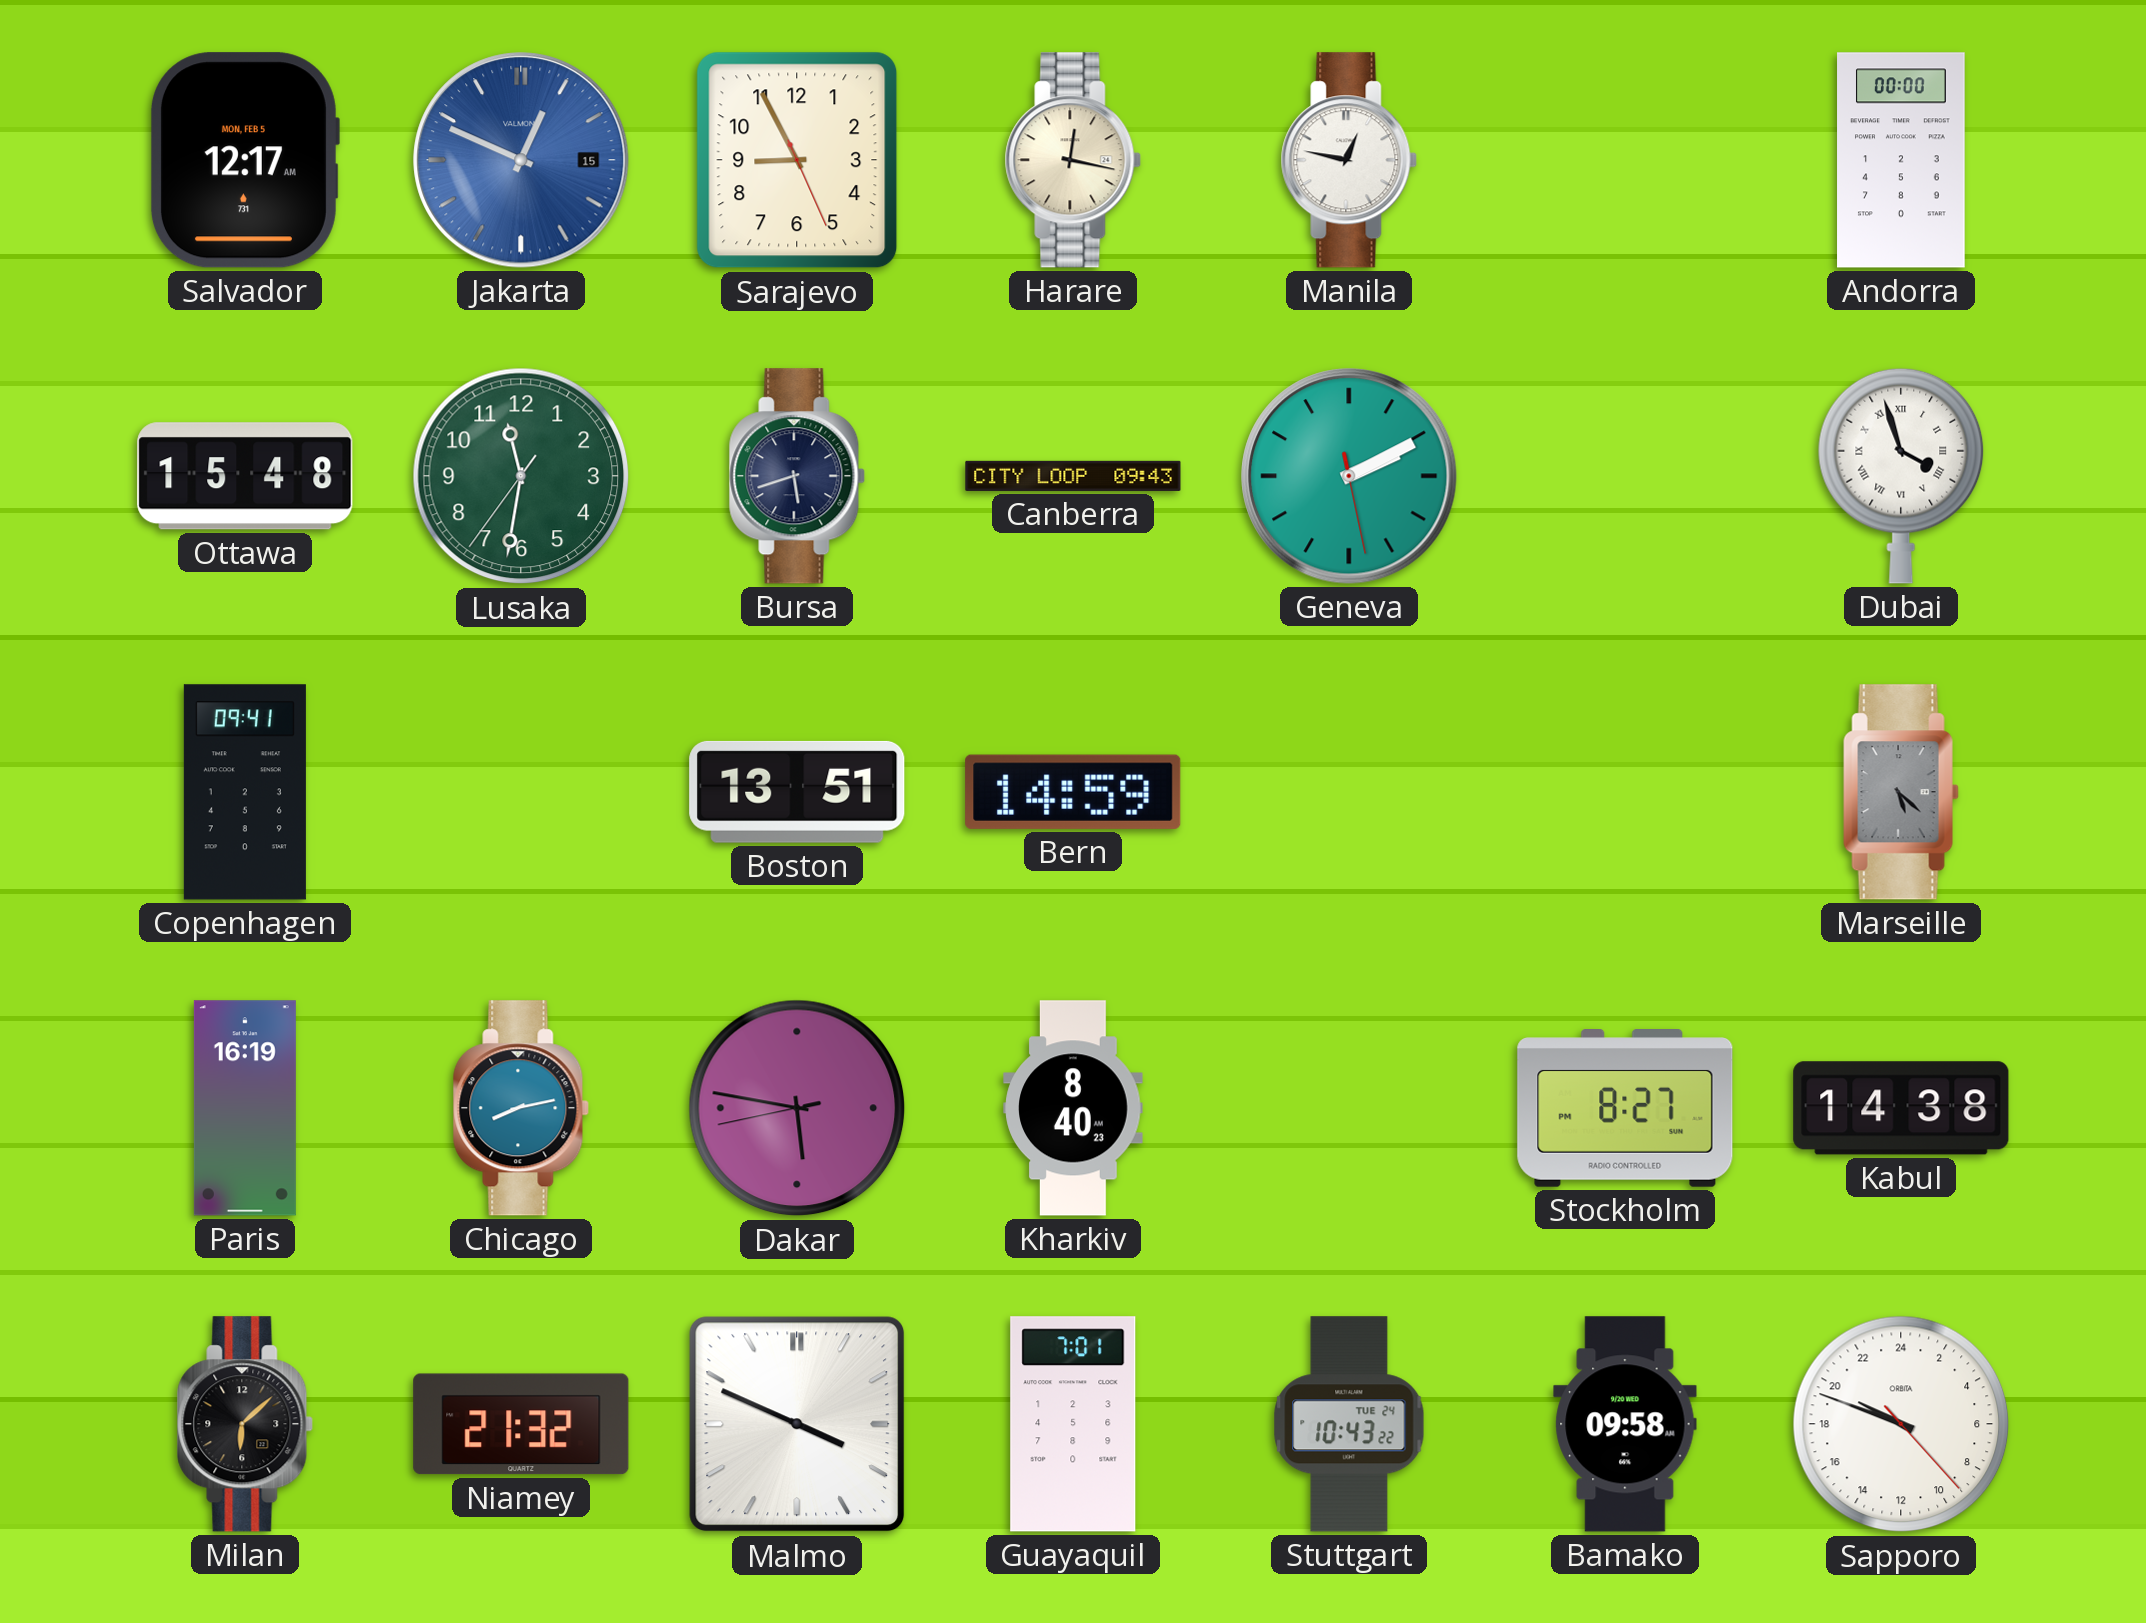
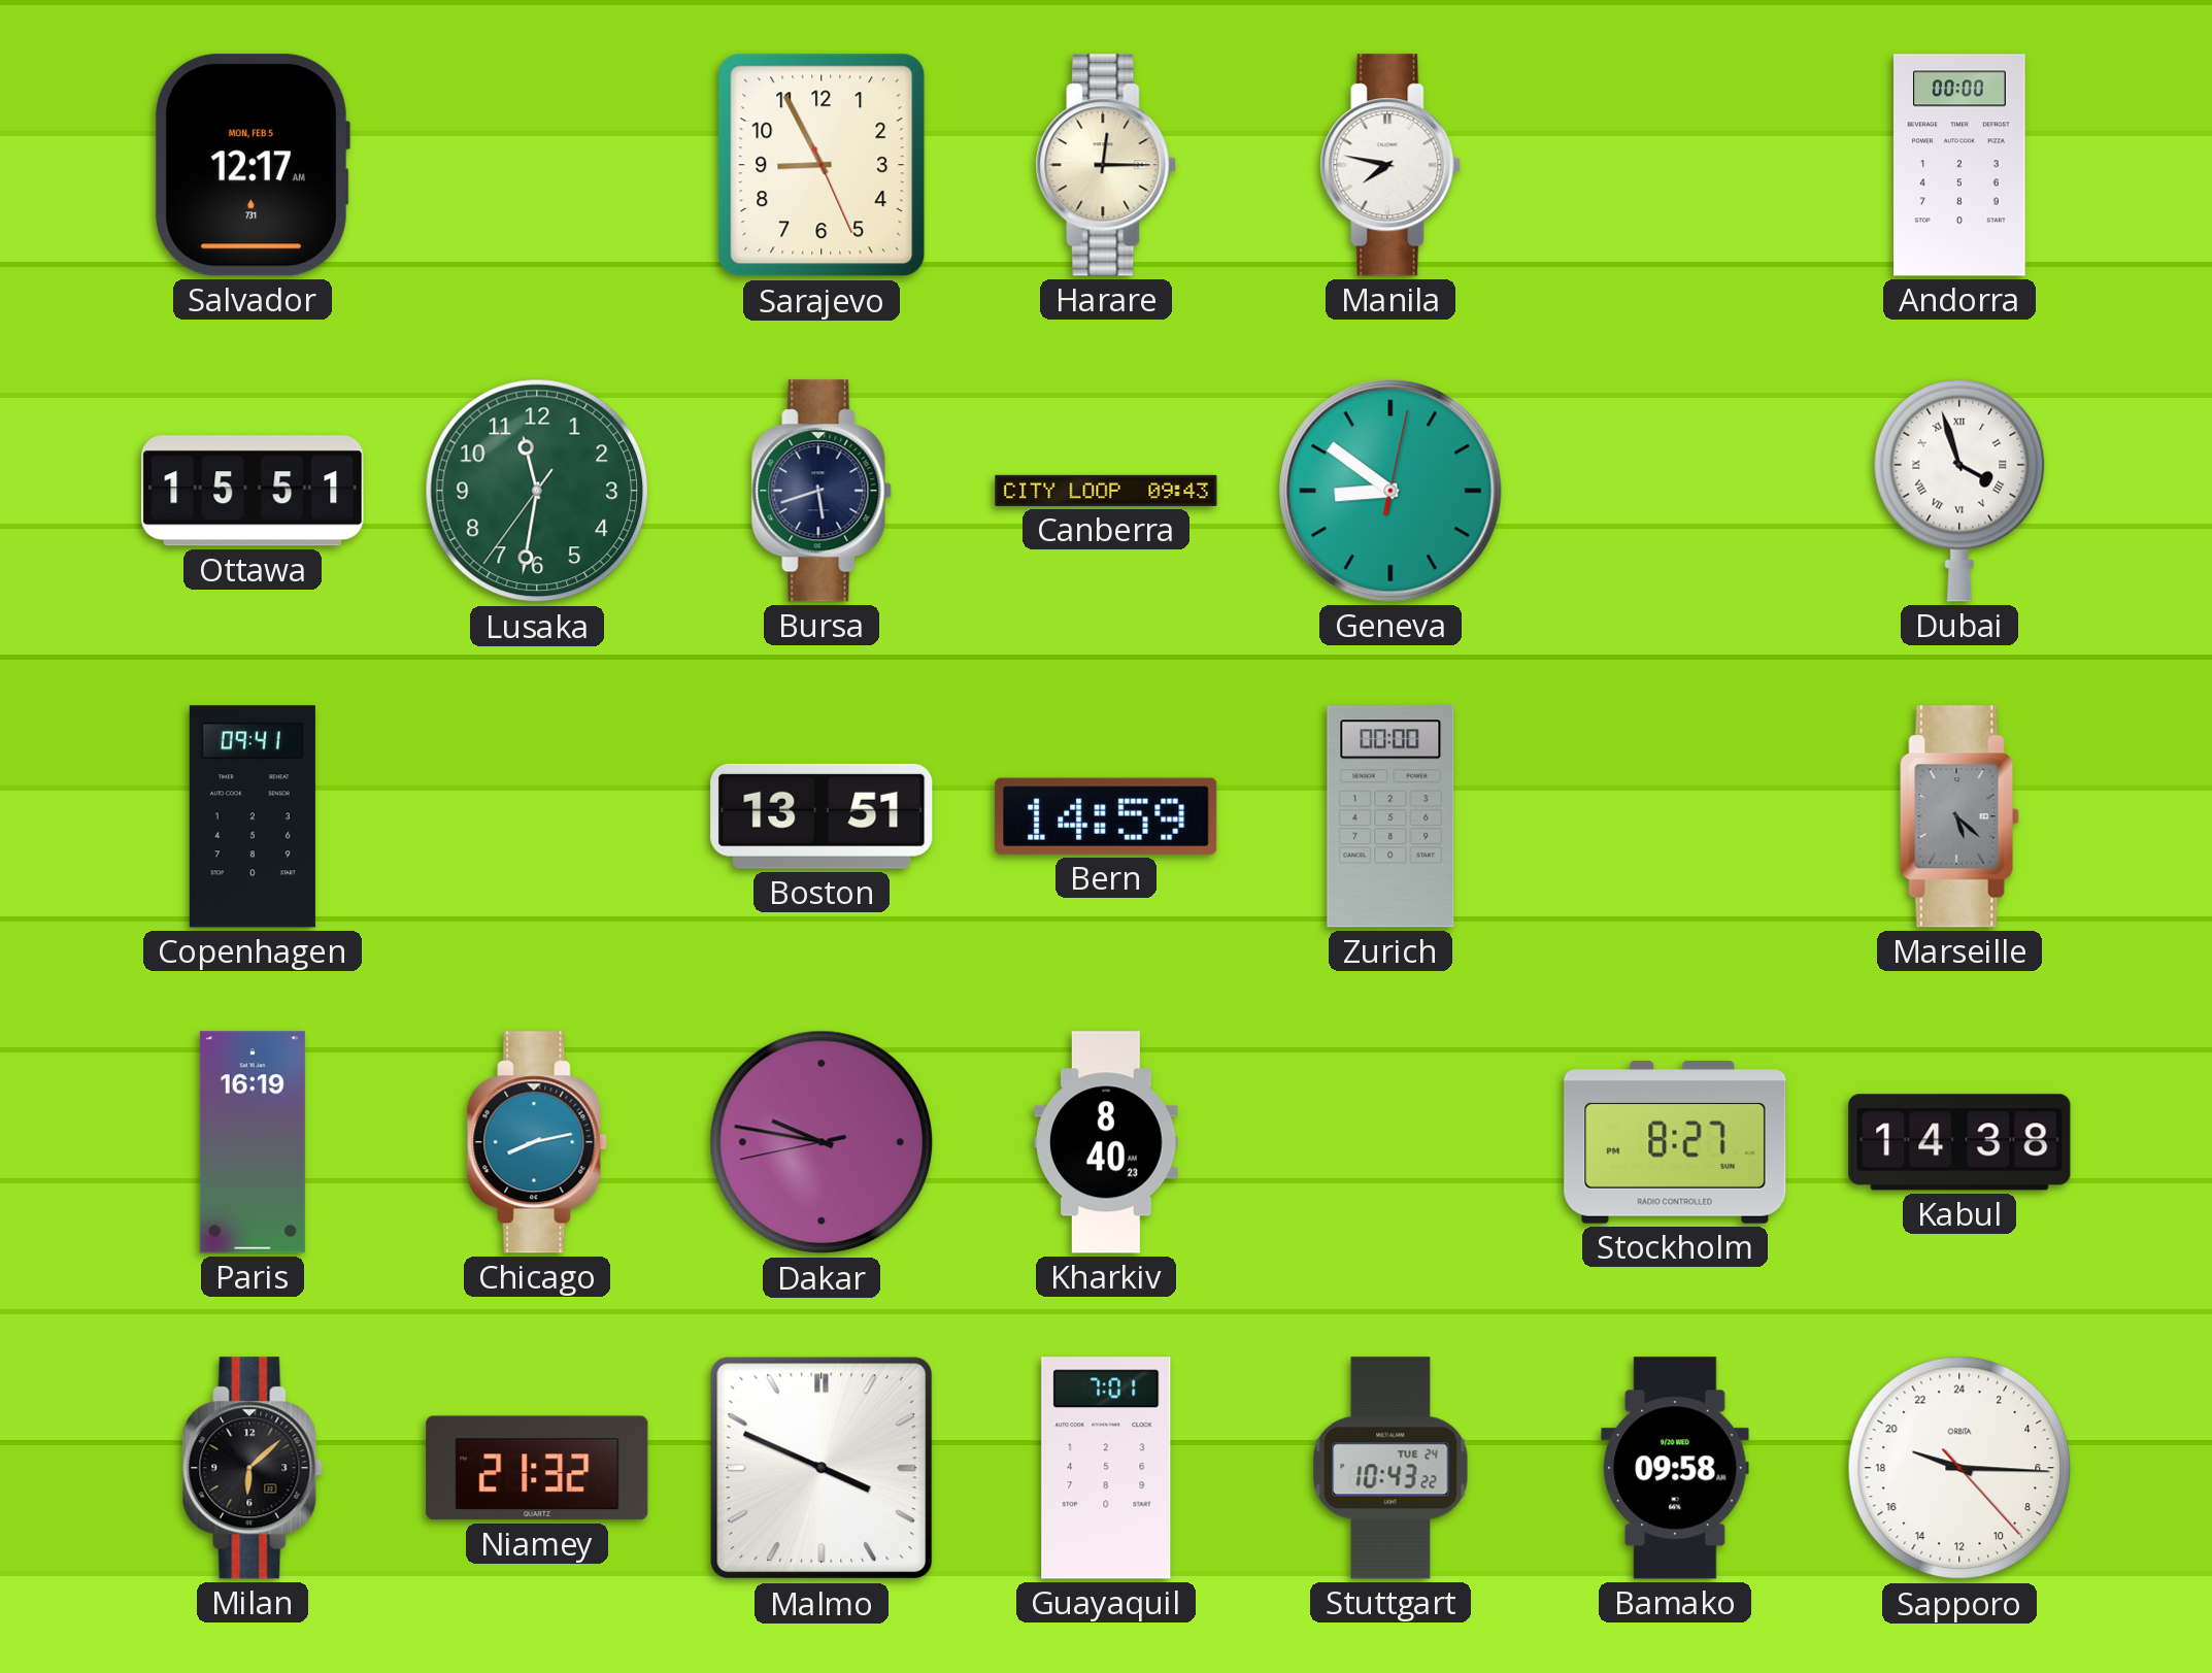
Jakarta: 12:49 -> none (521, 160)
Harare: 12:17 -> 12:15 (1106, 165)
Manila: 12:47 -> 7:47 (1390, 165)
Ottawa: 15:48 -> 15:51 (253, 491)
Geneva: 2:10 -> 8:51 (1390, 491)
Zurich: none -> 00:00 (1390, 816)
Dakar: 5:46 -> 9:46 (822, 1142)
Sapporo: 19:48 -> 19:15 (1959, 1468)
